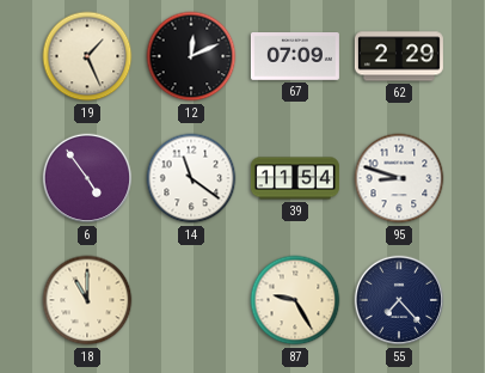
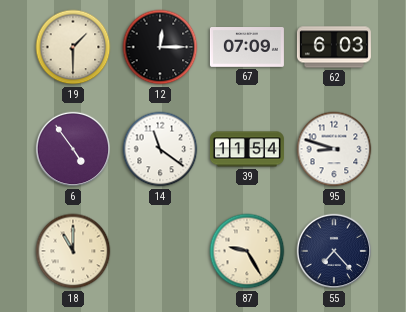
19: 1:26 -> 1:30 (73, 47)
12: 12:11 -> 12:15 (160, 47)
62: 2:29 -> 6:03 (334, 47)
